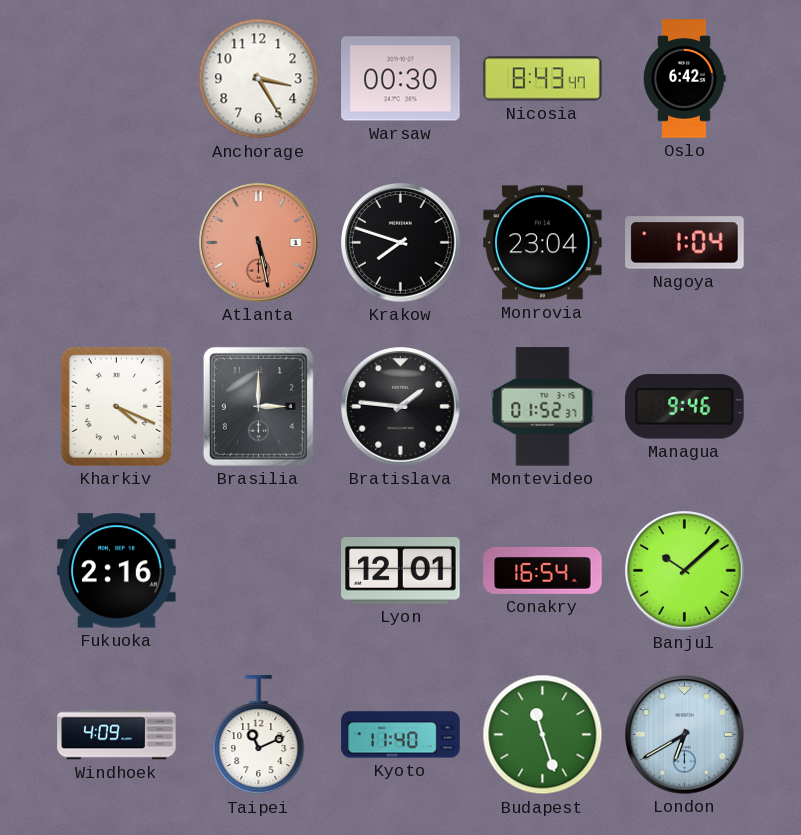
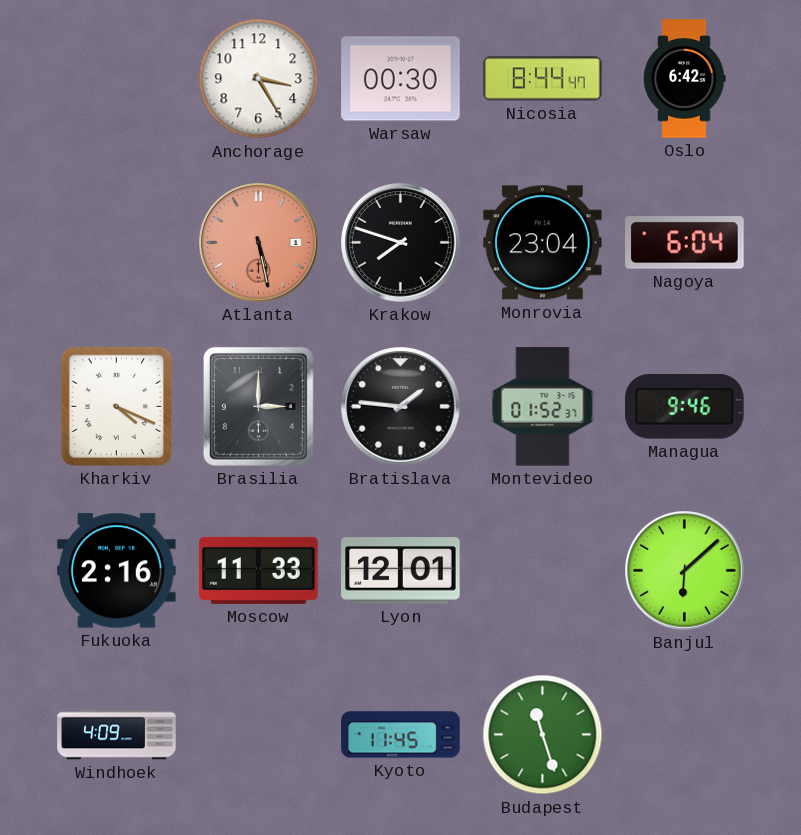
Nicosia: 8:43 -> 8:44 (543, 79)
Nagoya: 1:04 -> 6:04 (685, 243)
Moscow: none -> 11:33 (259, 570)
Conakry: 16:54 -> none (543, 570)
Banjul: 10:08 -> 6:08 (685, 571)
Taipei: 11:11 -> none (259, 735)
Kyoto: 11:40 -> 11:45 (401, 735)
London: 6:40 -> none (685, 735)
